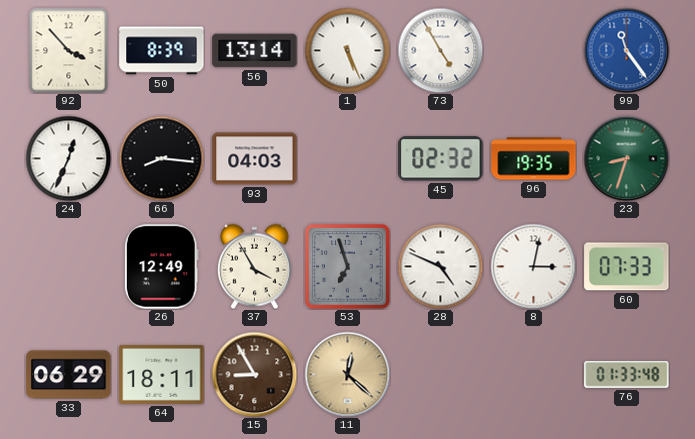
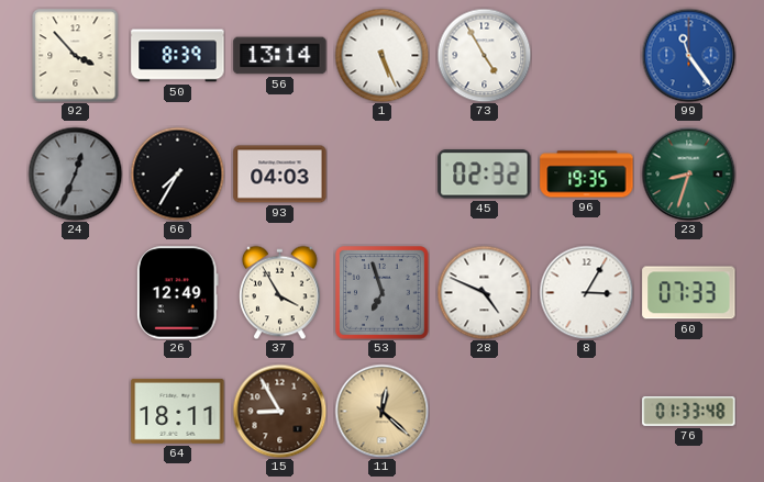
24 dial: white -> grey (75, 173)
66: 8:16 -> 7:35 (177, 173)
8: 3:02 -> 3:05 (586, 292)
33: 06:29 -> none (69, 375)
